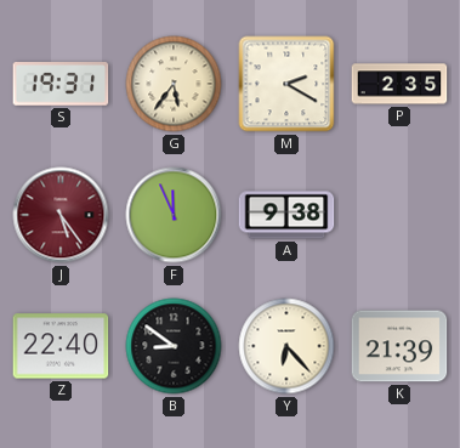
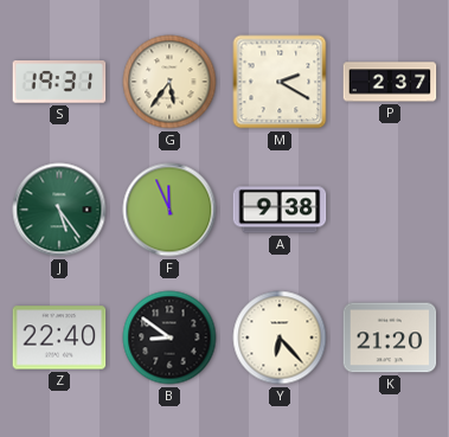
P: 2:35 -> 2:37 (390, 82)
J dial: burgundy -> green (59, 210)
K: 21:39 -> 21:20 (390, 338)
